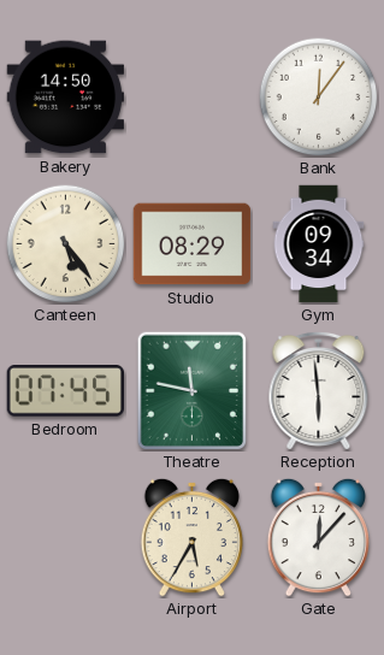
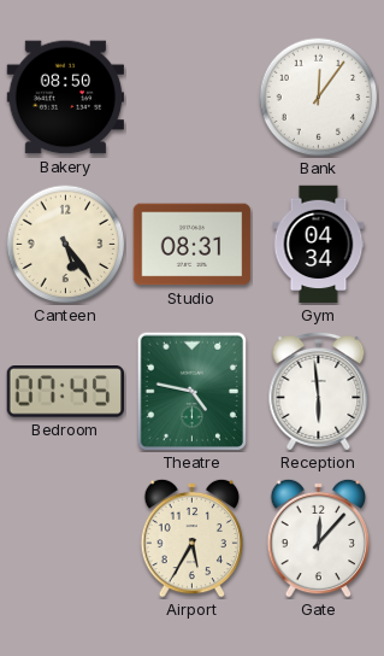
Bakery: 14:50 -> 08:50 (66, 98)
Studio: 08:29 -> 08:31 (193, 245)
Gym: 09:34 -> 04:34 (319, 245)
Theatre: 11:47 -> 4:47 (191, 391)
